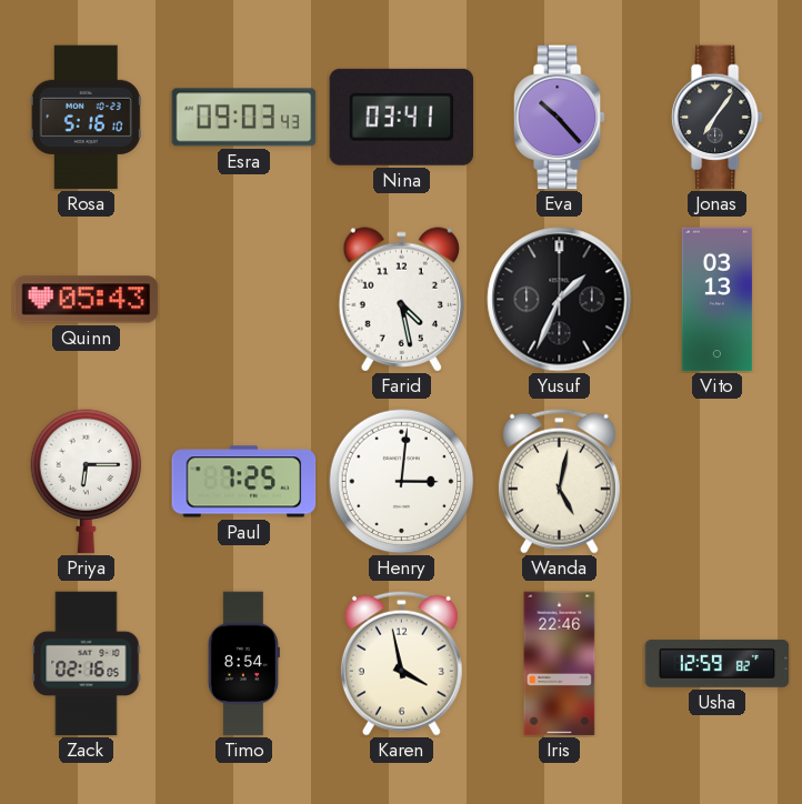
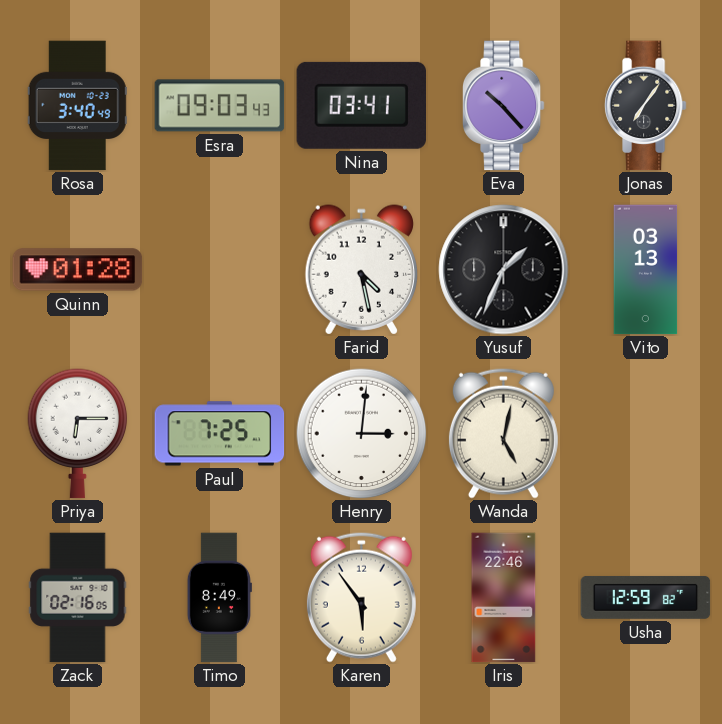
Rosa: 5:16 -> 3:40 (77, 106)
Quinn: 05:43 -> 01:28 (78, 270)
Timo: 8:54 -> 8:49 (219, 598)
Karen: 3:58 -> 5:54 (361, 597)
